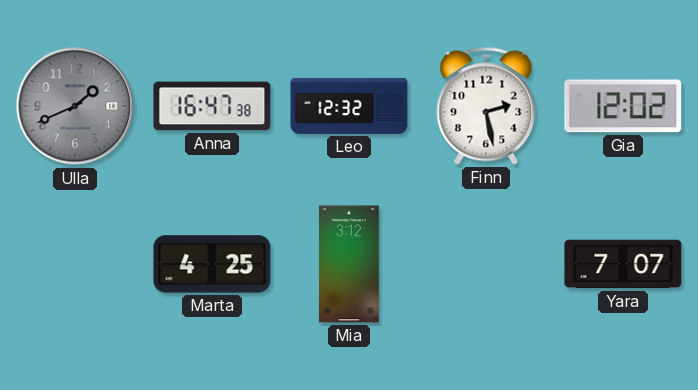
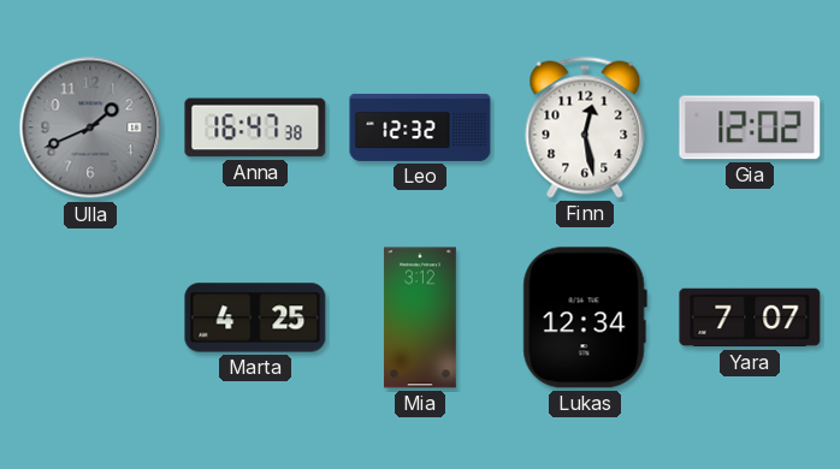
Finn: 2:28 -> 12:28 (585, 127)
Lukas: none -> 12:34 (585, 317)
